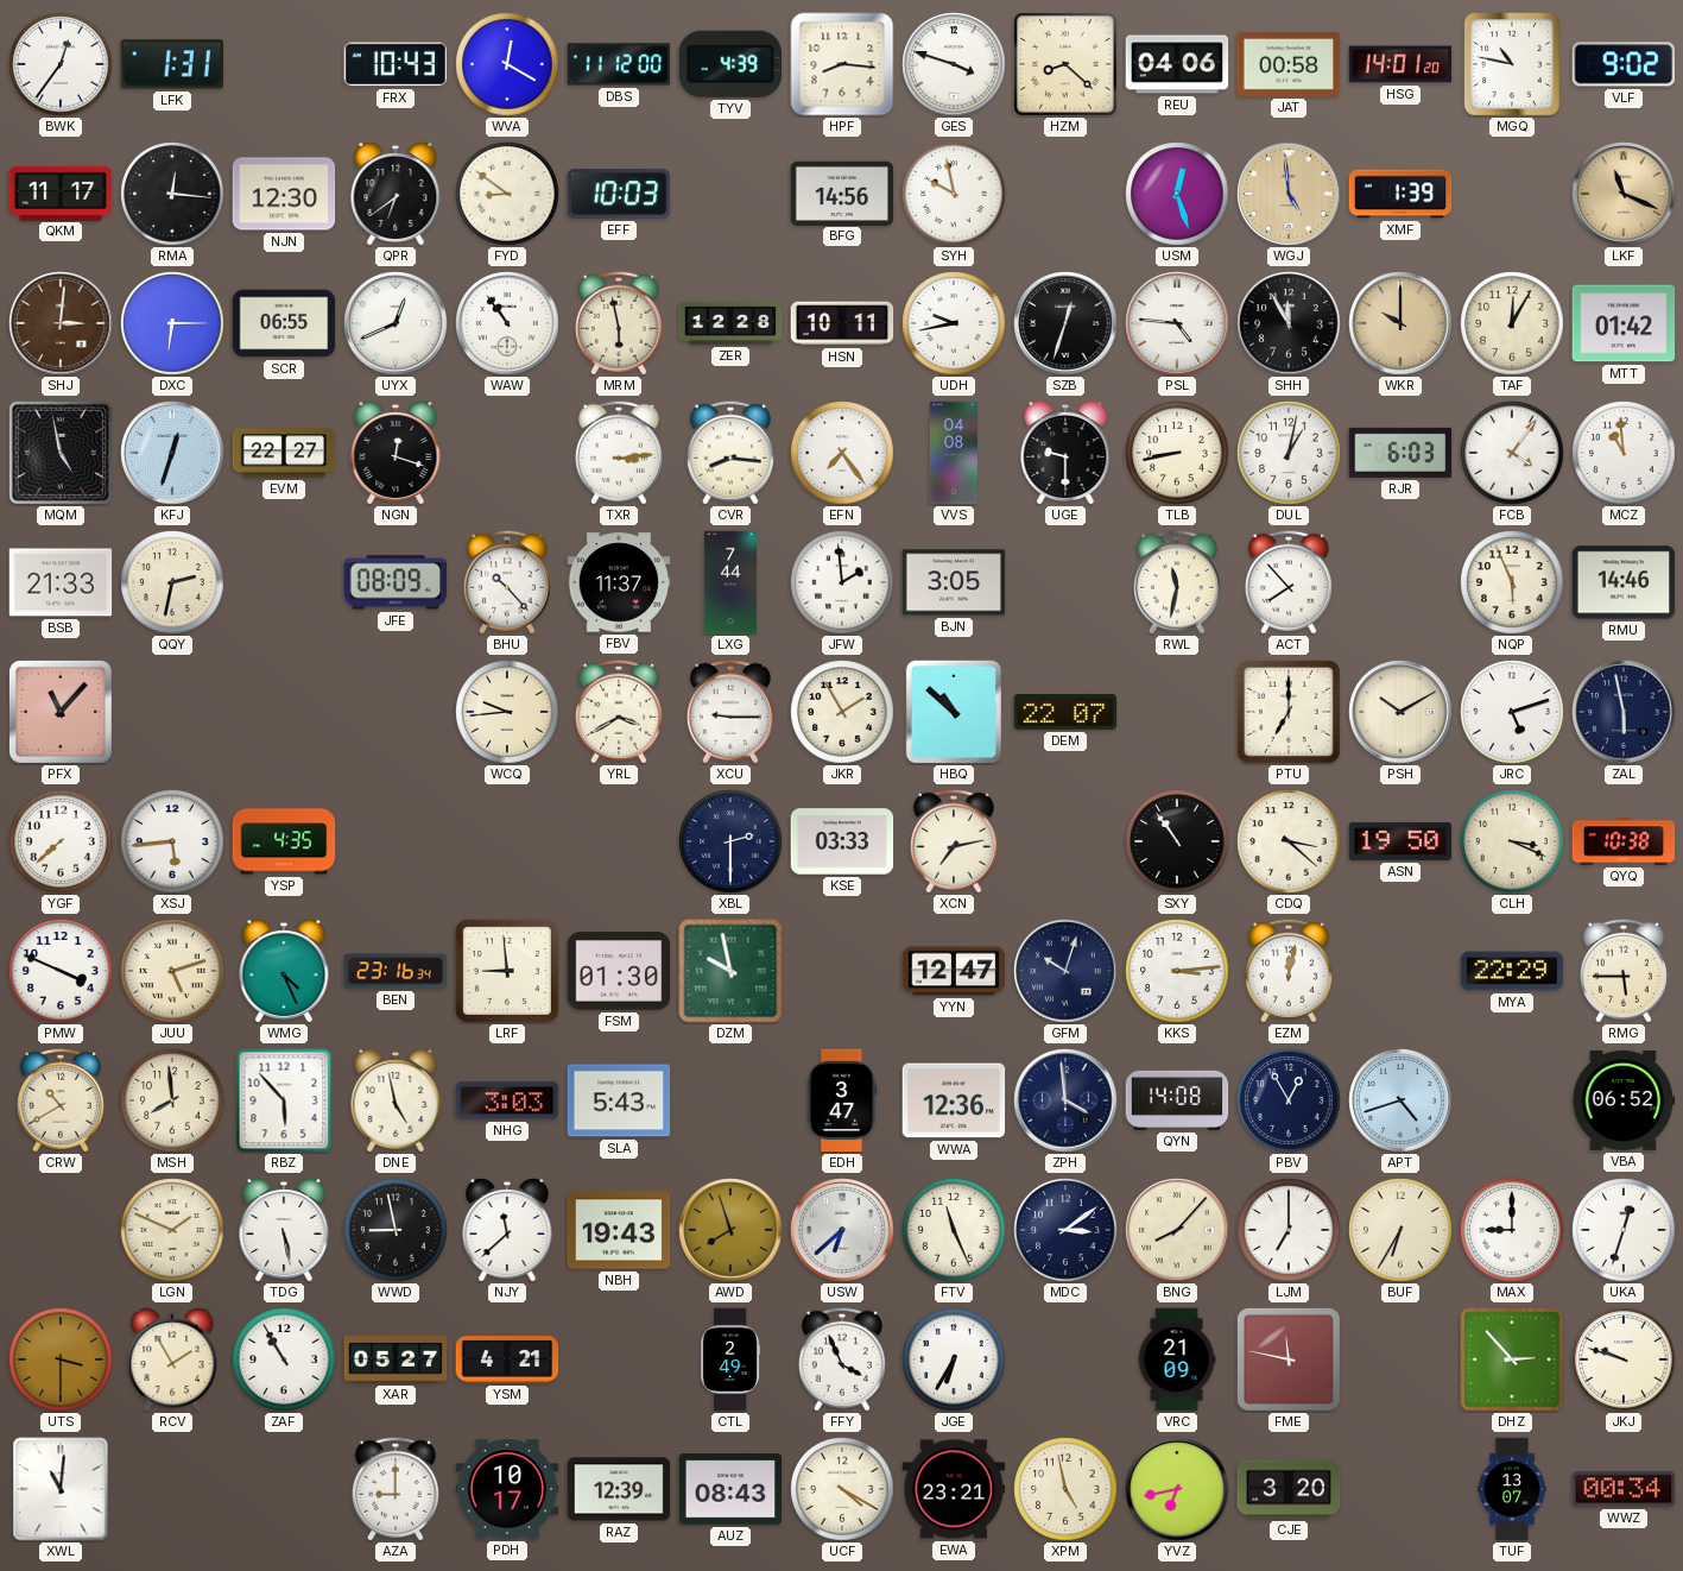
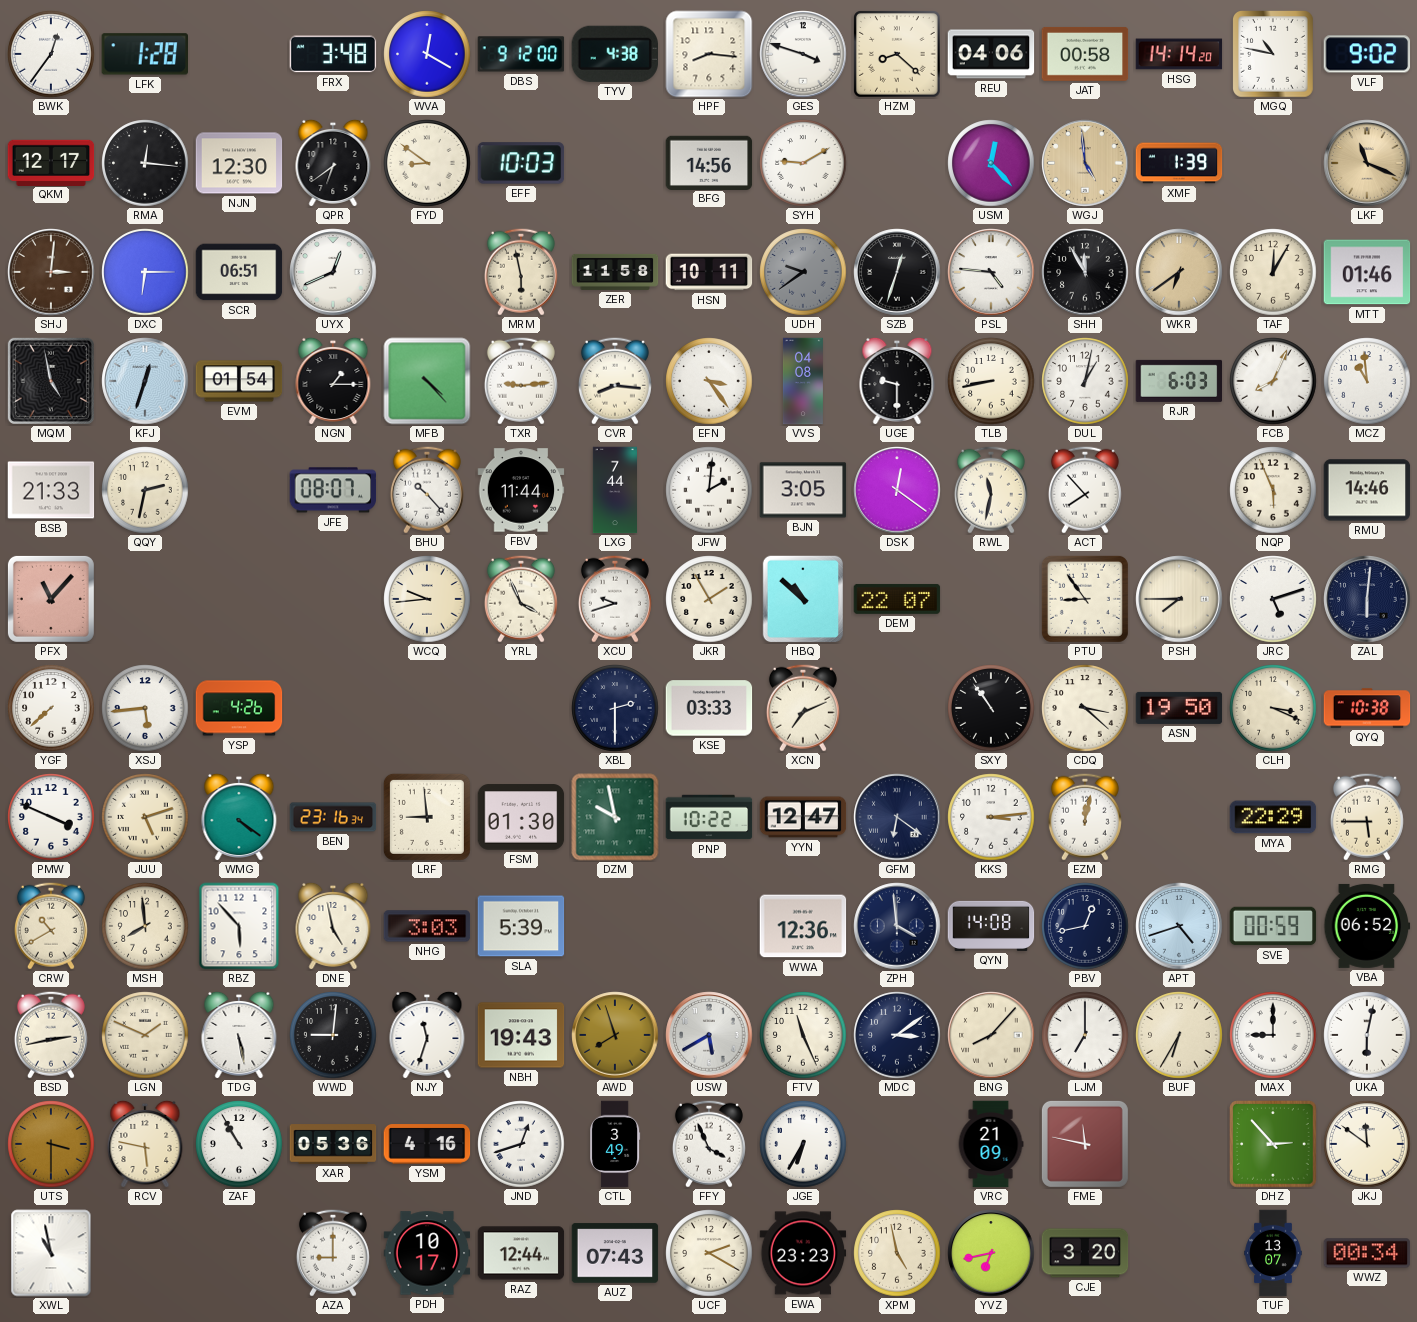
LFK: 1:31 -> 1:28 (144, 54)
FRX: 10:43 -> 3:48 (333, 54)
DBS: 11:12 -> 9:12 (521, 54)
TYV: 4:39 -> 4:38 (615, 54)
HSG: 14:01 -> 14:14 (1179, 54)
QKM: 11:17 -> 12:17 (51, 162)
SYH: 9:58 -> 9:10 (803, 163)
USM: 12:27 -> 12:23 (991, 163)
SCR: 06:55 -> 06:51 (239, 272)
WAW: 10:54 -> none (507, 323)
ZER: 12:28 -> 11:58 (615, 272)
UDH: 9:43 -> 9:39 (803, 272)
UDH dial: white -> grey (803, 272)
WKR: 10:00 -> 6:39 (1179, 272)
MTT: 01:42 -> 01:46 (1367, 272)
EVM: 22:27 -> 01:54 (239, 381)
NGN: 12:18 -> 1:15 (333, 380)
MFB: none -> 4:23 (427, 381)
TXR: 3:14 -> 9:14 (521, 381)
EFN: 7:24 -> 3:24 (709, 381)
FCB: 4:06 -> 8:04 (1273, 381)
JFE: 08:09 -> 08:07 (333, 490)
FBV: 11:37 -> 11:44 (521, 490)
JFW: 1:59 -> 2:01 (709, 490)
DSK: none -> 12:21 (897, 490)
YRL: 3:40 -> 3:56 (521, 599)
XCU: 9:15 -> 9:42 (615, 599)
PTU: 7:00 -> 8:54 (1085, 599)
PSH: 10:10 -> 7:45 (1179, 599)
ZAL: 5:58 -> 6:01 (1367, 599)
YSP: 4:35 -> 4:26 (239, 708)
XCN: 7:13 -> 7:11 (803, 708)
WMG: 4:26 -> 4:21 (239, 816)
PNP: none -> 10:22 (709, 817)
GFM: 10:03 -> 6:21 (897, 817)
SLA: 5:43 -> 5:39 (521, 926)
EDH: 3:47 -> none (842, 1100)
PBV: 12:55 -> 12:43 (1085, 926)
SVE: none -> 00:59 (1273, 926)
BSD: none -> 2:43 (51, 1035)
WWD: 8:58 -> 9:01 (333, 1035)
NJY: 11:38 -> 11:33 (427, 1034)
USW: 6:38 -> 5:40 (709, 1035)
UKA: 12:33 -> 6:02 (1367, 1035)
RCV: 1:55 -> 5:47 (145, 1143)
XAR: 05:27 -> 05:36 (333, 1144)
YSM: 4:21 -> 4:16 (427, 1144)
JND: none -> 12:42 (521, 1144)
CTL: 2:49 -> 3:49 (615, 1144)
JKJ: 9:48 -> 11:51 (1367, 1144)
XWL: 11:01 -> 10:58 (51, 1253)
RAZ: 12:39 -> 12:44 (521, 1253)
AUZ: 08:43 -> 07:43 (615, 1253)
UCF: 4:20 -> 2:20 (709, 1253)
EWA: 23:21 -> 23:23 (803, 1253)
